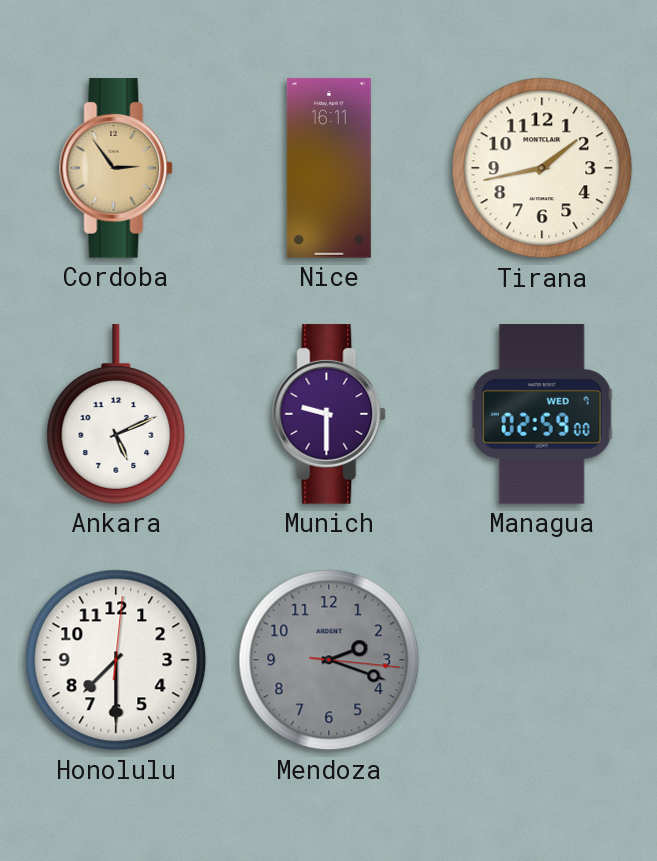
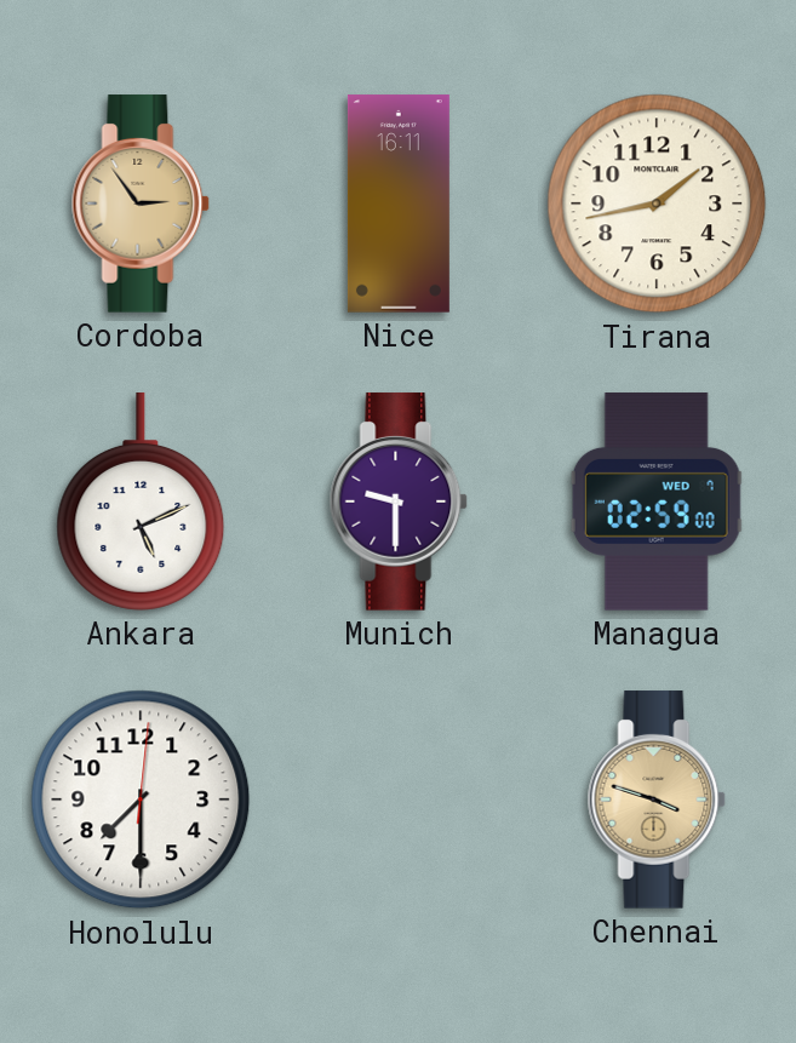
Mendoza: 2:18 -> none (329, 660)
Chennai: none -> 3:48 (657, 800)
